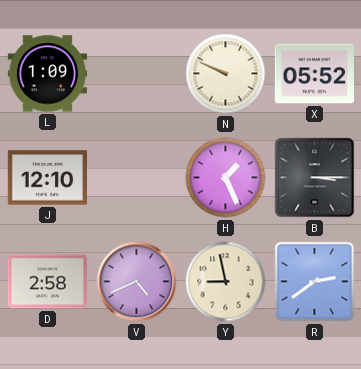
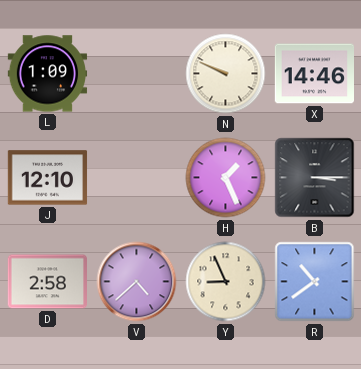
X: 05:52 -> 14:46 (314, 74)
V: 4:41 -> 4:38 (137, 282)
Y: 8:58 -> 8:56 (226, 282)
R: 2:39 -> 10:39 (315, 282)
